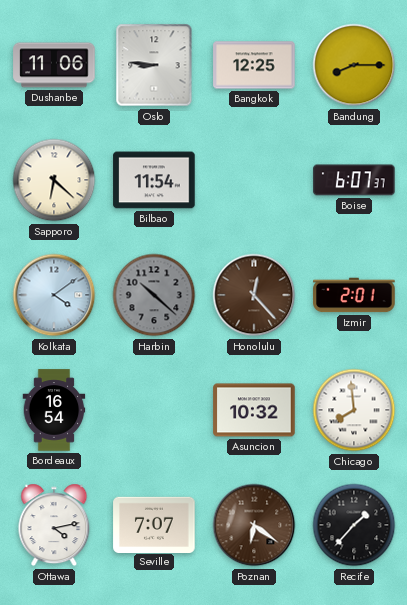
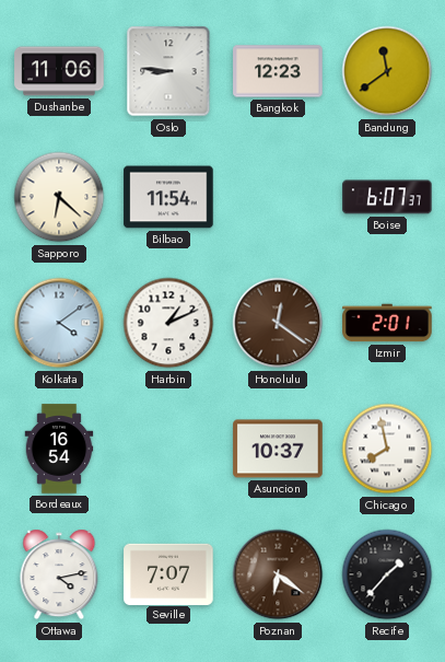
Bangkok: 12:25 -> 12:23 (278, 71)
Bandung: 8:15 -> 11:39 (387, 71)
Harbin: 10:22 -> 1:11 (168, 323)
Harbin dial: grey -> white (168, 323)
Honolulu: 12:23 -> 12:21 (278, 323)
Asuncion: 10:32 -> 10:37 (278, 449)
Chicago: 7:59 -> 7:58 (387, 449)
